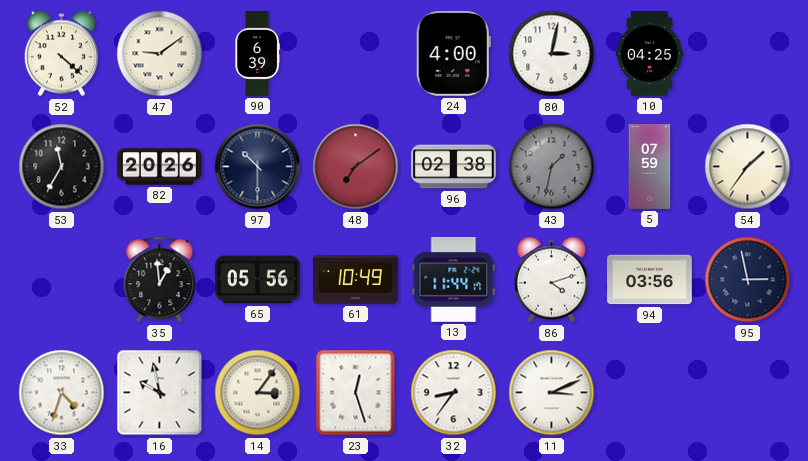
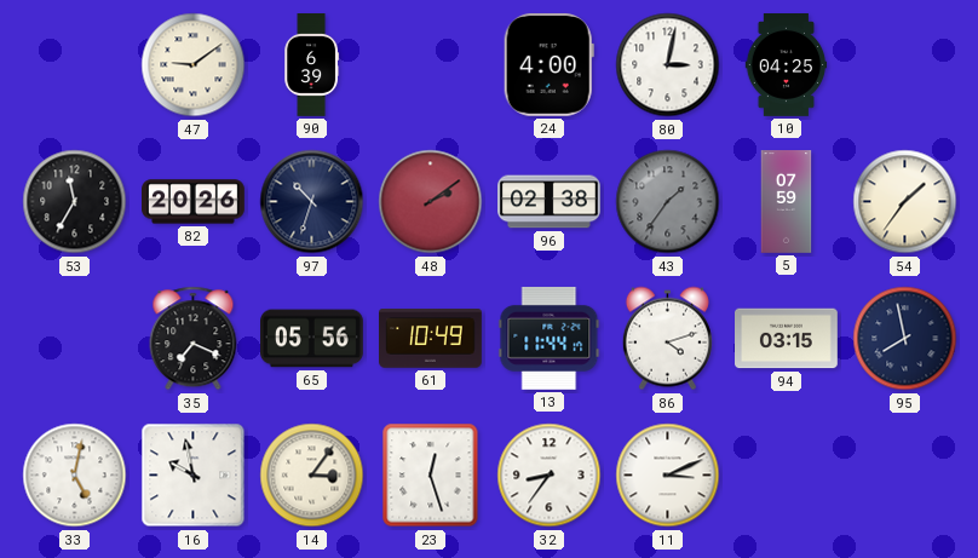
52: 4:22 -> none (61, 54)
97: 10:30 -> 10:33 (312, 202)
48: 7:09 -> 2:09 (431, 202)
43: 1:32 -> 1:36 (668, 202)
35: 12:59 -> 7:19 (194, 339)
94: 03:56 -> 03:15 (787, 339)
95: 2:58 -> 7:58 (905, 339)
33: 4:33 -> 5:02 (75, 476)
